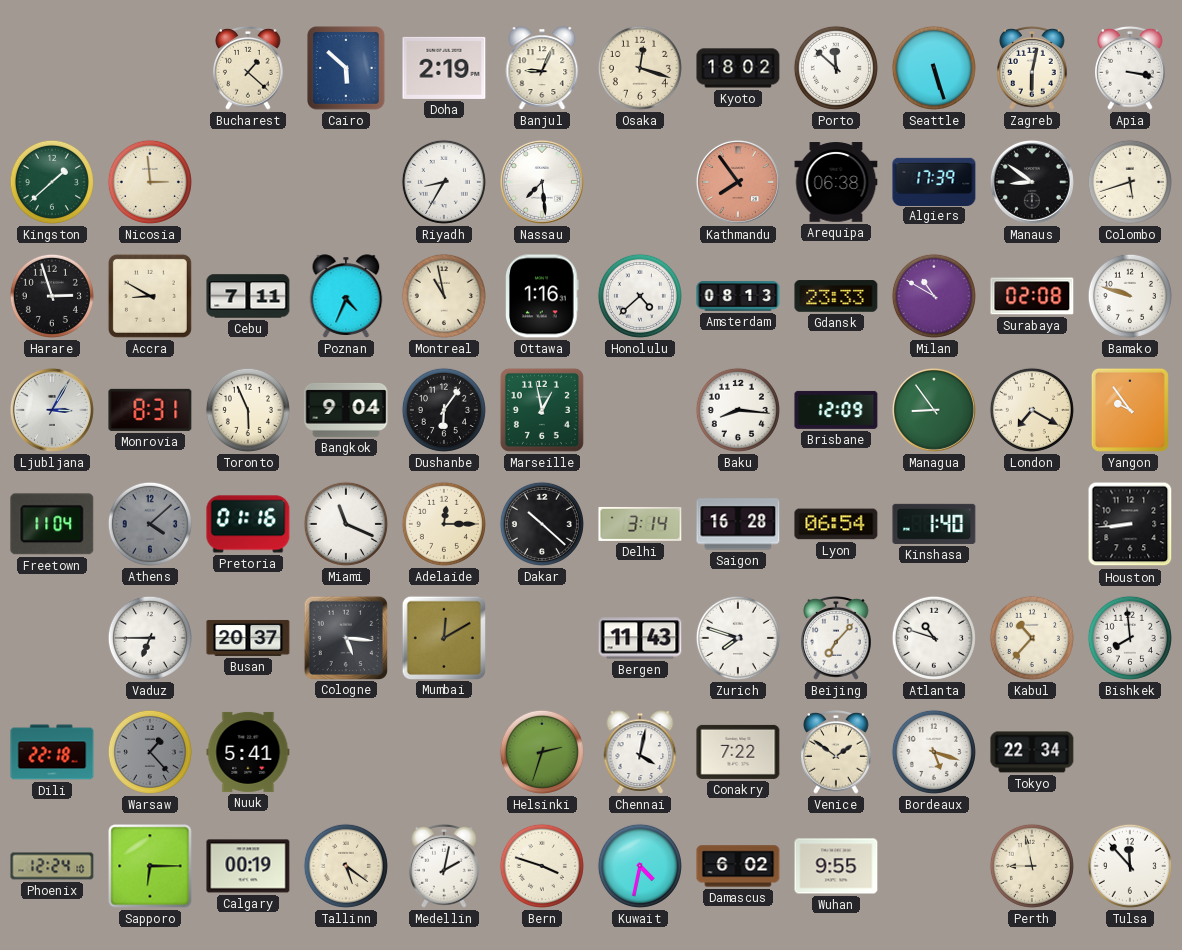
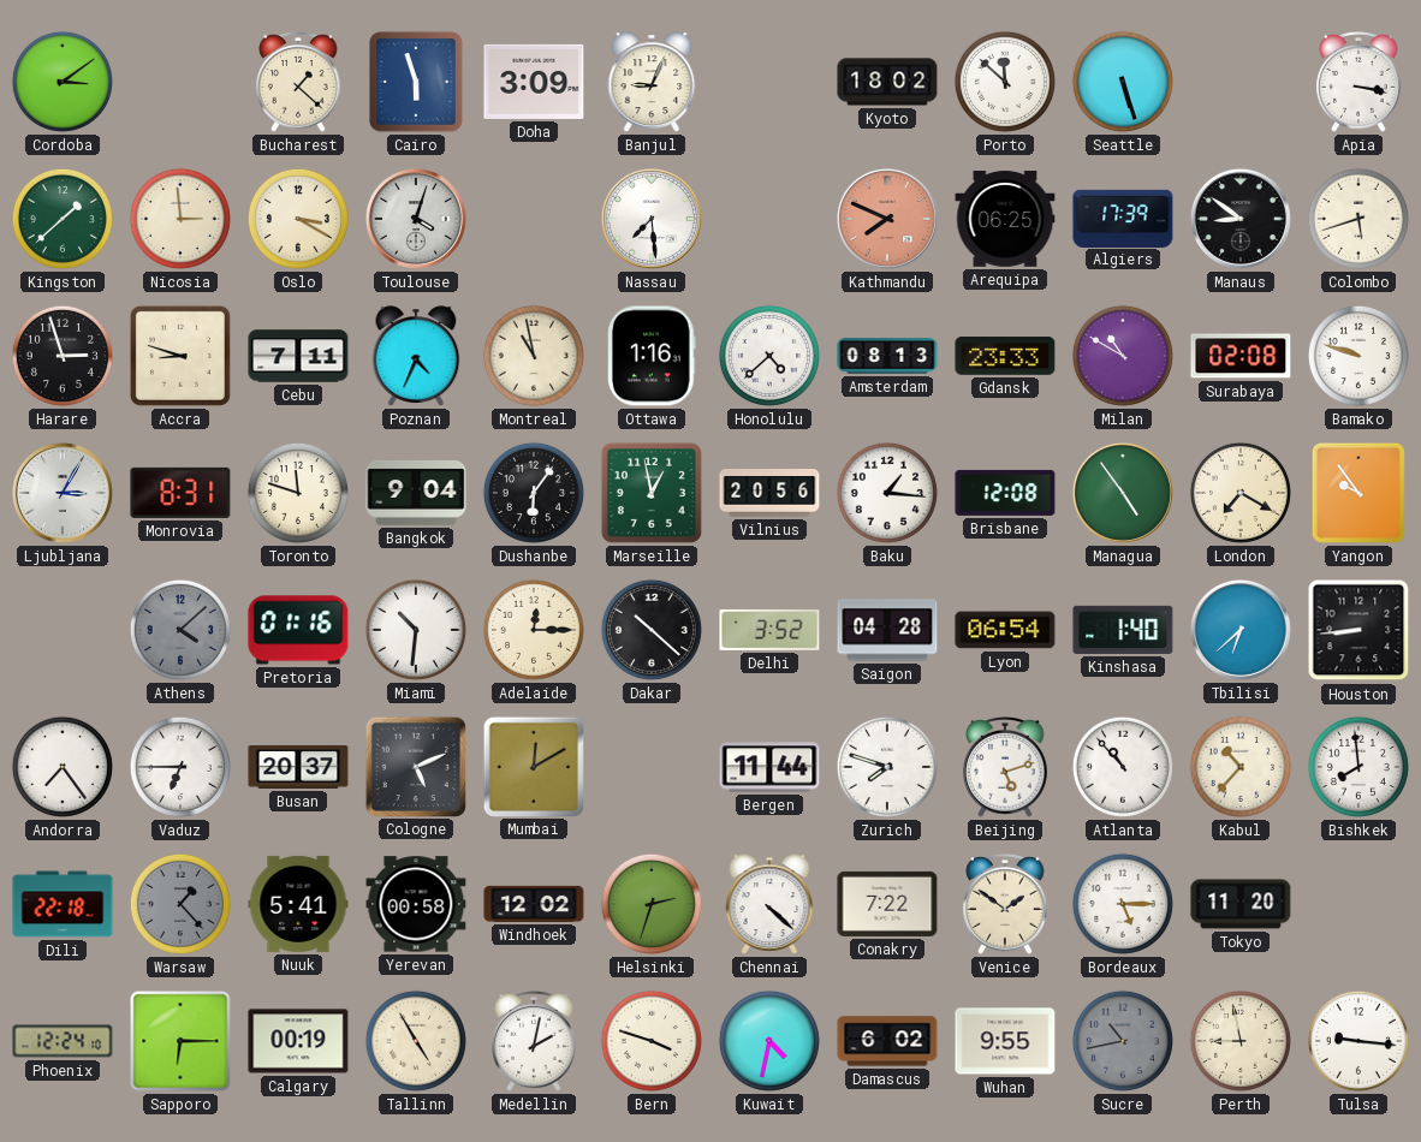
Cordoba: none -> 3:09 (63, 82)
Cairo: 5:52 -> 5:57 (416, 82)
Doha: 2:19 -> 3:09 (534, 82)
Osaka: 12:18 -> none (640, 68)
Zagreb: 6:02 -> none (1032, 69)
Oslo: none -> 3:20 (298, 219)
Toulouse: none -> 4:03 (416, 219)
Riyadh: 8:35 -> none (444, 182)
Kathmandu: 7:54 -> 7:49 (887, 219)
Arequipa: 06:38 -> 06:25 (1005, 219)
Accra: 8:50 -> 8:48 (180, 356)
Toronto: 5:56 -> 11:48 (298, 493)
Vilnius: none -> 20:56 (769, 494)
Baku: 8:16 -> 1:16 (887, 493)
Brisbane: 12:09 -> 12:08 (1005, 493)
Managua: 8:54 -> 4:54 (1123, 493)
Freetown: 11:04 -> none (52, 524)
Miami: 11:19 -> 10:31 (416, 630)
Delhi: 3:14 -> 3:52 (769, 630)
Saigon: 16:28 -> 04:28 (887, 630)
Tbilisi: none -> 6:38 (1241, 630)
Andorra: none -> 7:24 (63, 767)
Cologne: 5:16 -> 5:11 (415, 766)
Bergen: 11:43 -> 11:44 (769, 767)
Beijing: 7:07 -> 5:12 (1005, 768)
Atlanta: 10:48 -> 10:53 (1123, 767)
Yerevan: none -> 00:58 (416, 904)
Windhoek: none -> 12:02 (534, 904)
Chennai: 4:02 -> 4:22 (769, 904)
Bordeaux: 5:18 -> 5:15 (1123, 904)
Tokyo: 22:34 -> 11:20 (1241, 904)
Tallinn: 5:21 -> 4:55 (416, 1041)
Sucre: none -> 10:43 (1123, 1041)
Tulsa: 11:53 -> 9:16 (1358, 1041)
